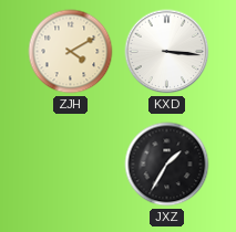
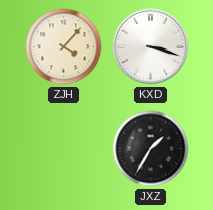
ZJH: 4:10 -> 4:07 (64, 47)
KXD: 3:16 -> 3:18 (151, 47)
